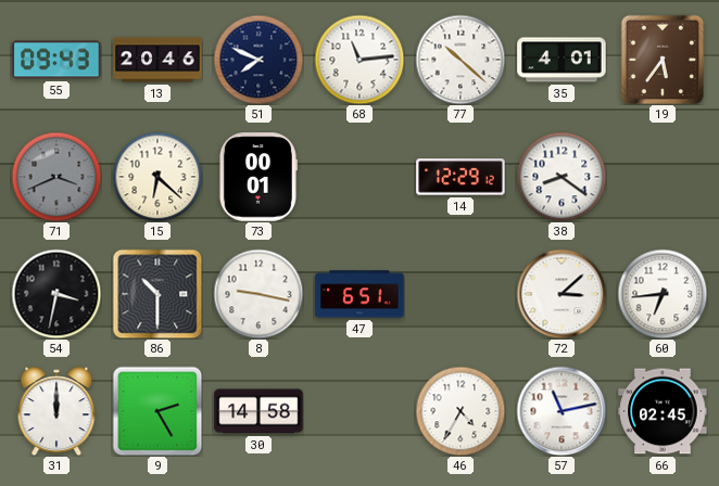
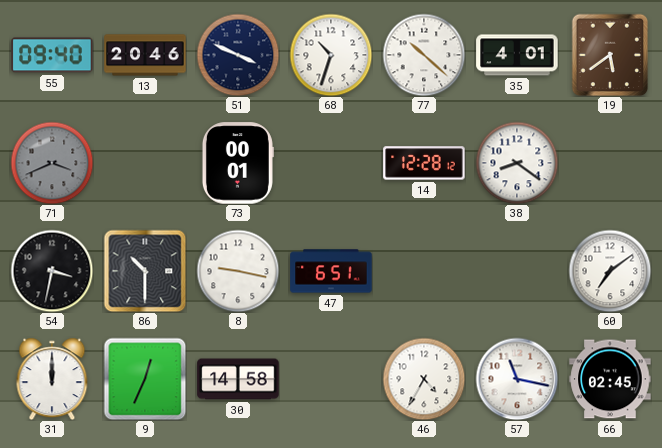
55: 09:43 -> 09:40 (52, 55)
51: 7:49 -> 3:49 (238, 55)
68: 11:14 -> 10:33 (331, 55)
19: 5:36 -> 5:39 (610, 55)
15: 6:22 -> none (157, 177)
14: 12:29 -> 12:28 (424, 163)
72: 3:08 -> none (562, 294)
60: 6:44 -> 7:09 (610, 271)
9: 2:25 -> 12:34 (145, 379)
57: 11:13 -> 11:17 (517, 379)
